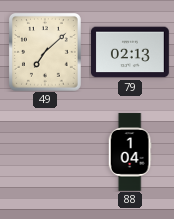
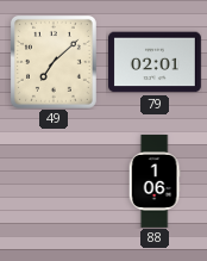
79: 02:13 -> 02:01 (156, 62)
88: 1:04 -> 1:06 (155, 181)
